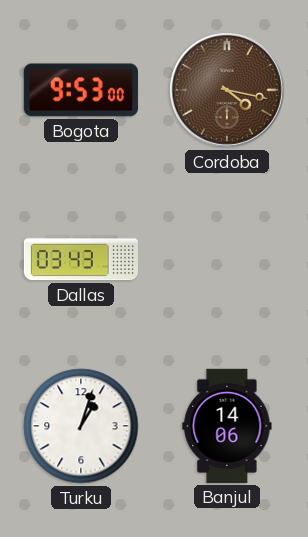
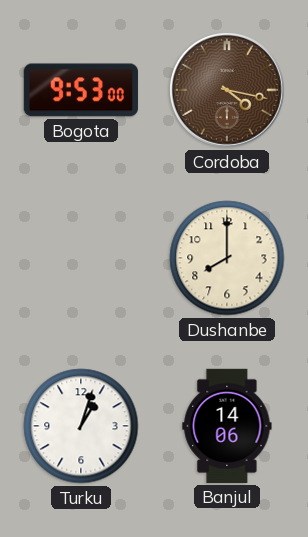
Dallas: 03:43 -> none (80, 258)
Dushanbe: none -> 8:00 (227, 258)
